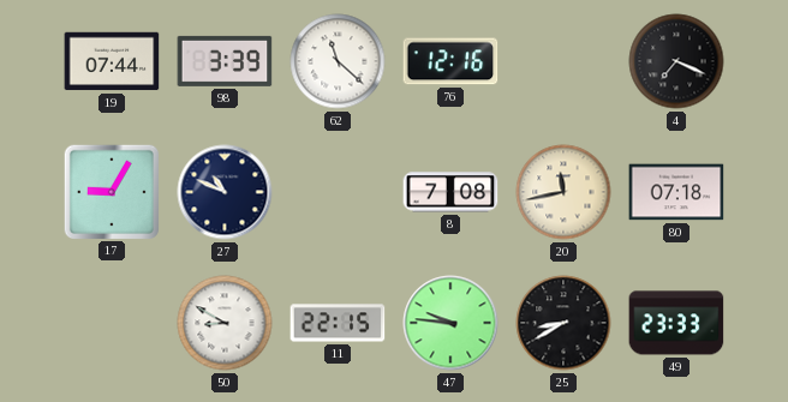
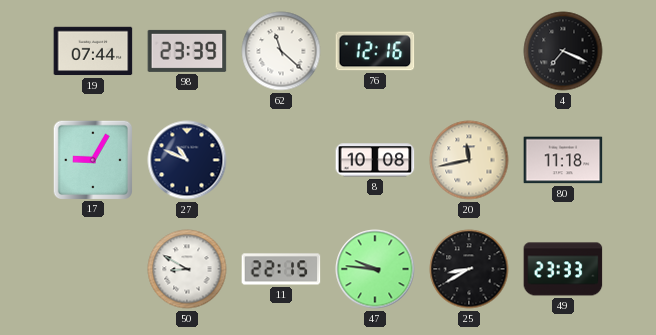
98: 3:39 -> 23:39 (187, 51)
8: 7:08 -> 10:08 (375, 160)
80: 07:18 -> 11:18 (563, 160)
